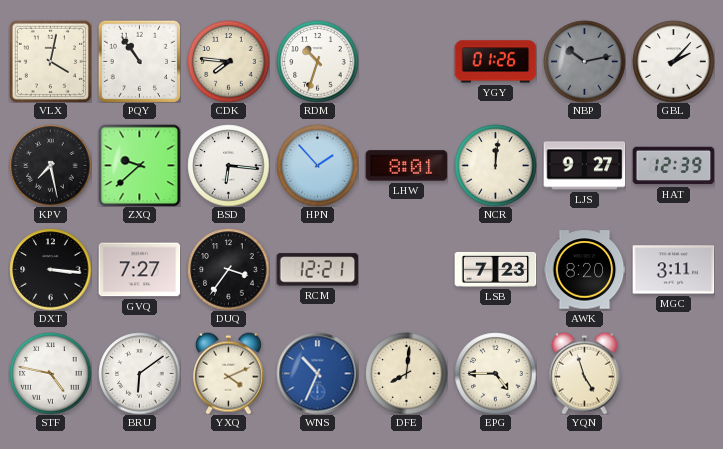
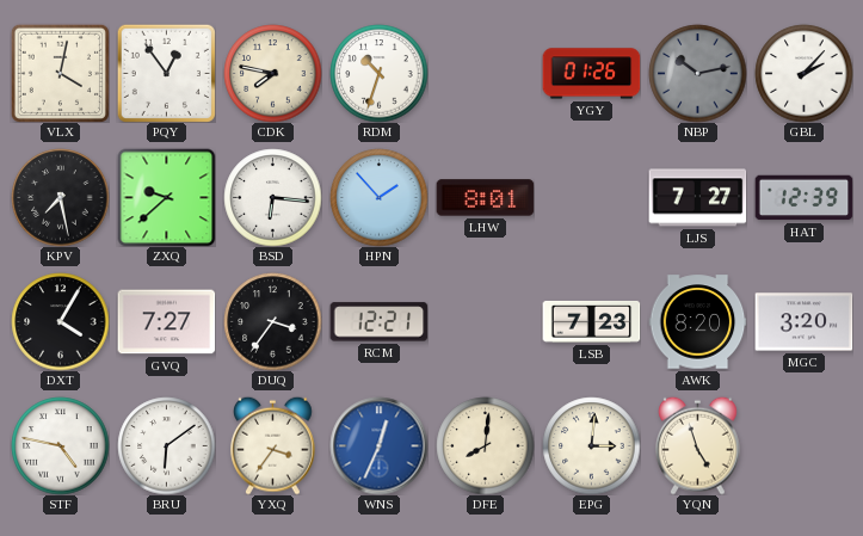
PQY: 10:54 -> 12:54 (166, 73)
CDK: 7:46 -> 7:47 (272, 73)
NCR: 12:01 -> none (495, 165)
LJS: 9:27 -> 7:27 (697, 198)
DXT: 3:16 -> 4:05 (60, 321)
MGC: 3:11 -> 3:20 (803, 322)
YXQ: 4:11 -> 3:36 (273, 445)
WNS: 10:34 -> 12:34 (378, 445)
EPG: 4:45 -> 3:01 (591, 445)
